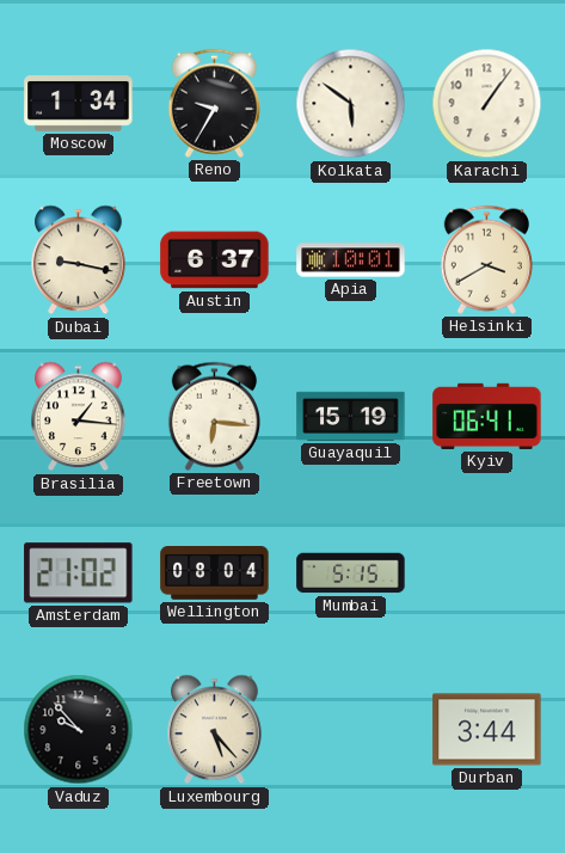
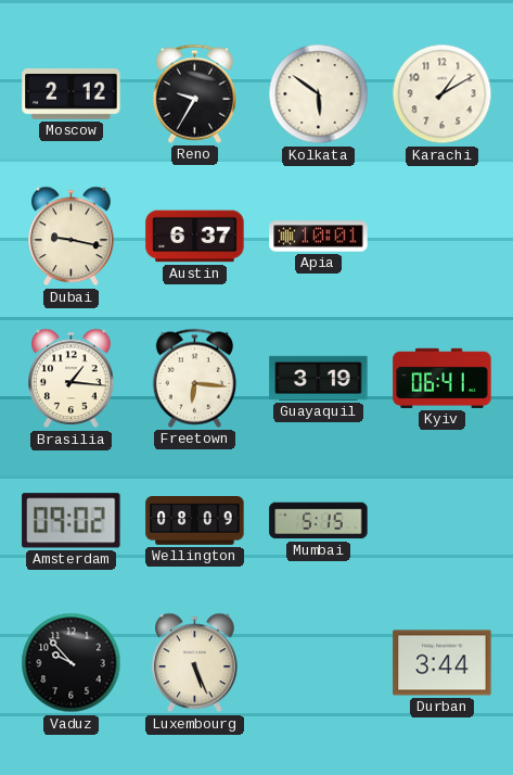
Moscow: 1:34 -> 2:12 (72, 94)
Karachi: 1:06 -> 1:10 (443, 94)
Helsinki: 3:40 -> none (486, 259)
Guayaquil: 15:19 -> 3:19 (319, 378)
Amsterdam: 21:02 -> 09:02 (72, 521)
Wellington: 08:04 -> 08:09 (195, 521)
Luxembourg: 5:23 -> 5:26 (195, 663)
